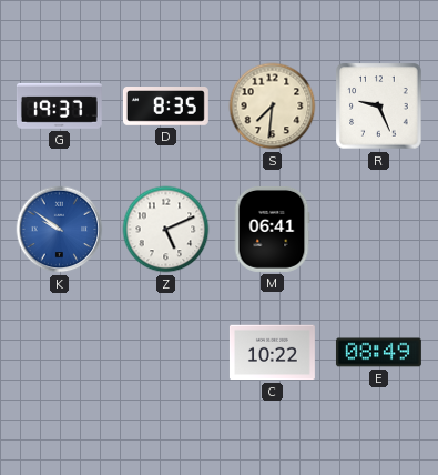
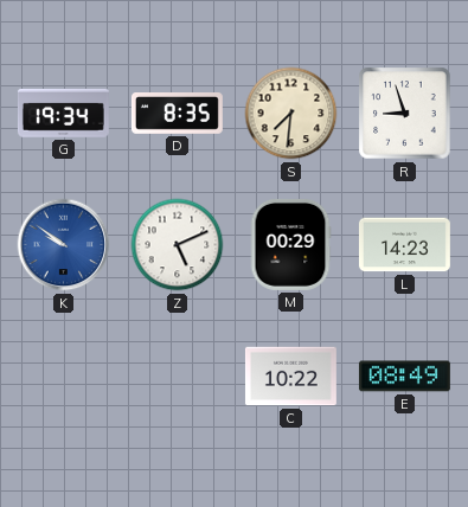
G: 19:37 -> 19:34 (63, 113)
R: 9:26 -> 8:57 (405, 114)
M: 06:41 -> 00:29 (290, 244)
L: none -> 14:23 (404, 245)
